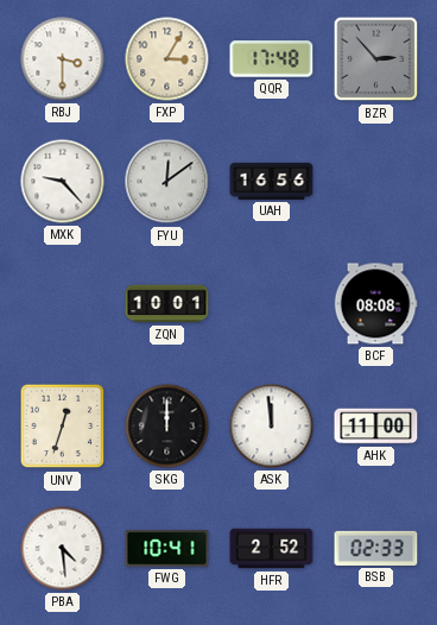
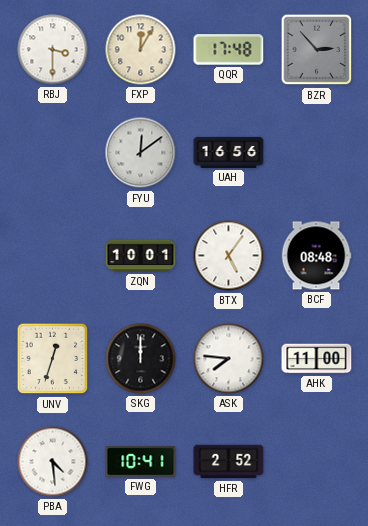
FXP: 3:05 -> 12:05 (141, 50)
MXK: 9:23 -> none (63, 182)
BTX: none -> 5:06 (229, 256)
BCF: 08:08 -> 08:48 (316, 256)
ASK: 11:59 -> 7:46 (229, 359)
BSB: 02:33 -> none (376, 548)
